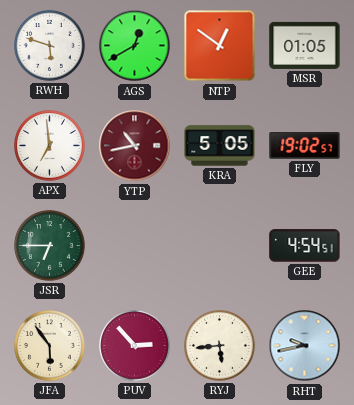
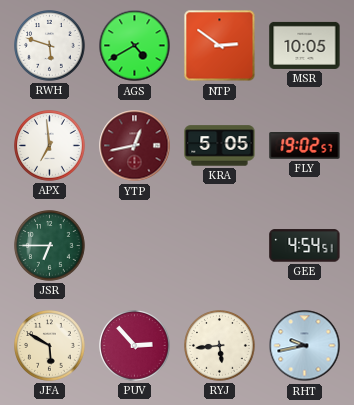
AGS: 12:40 -> 4:40 (135, 46)
NTP: 12:51 -> 2:51 (220, 46)
MSR: 01:05 -> 10:05 (305, 45)
YTP: 10:43 -> 12:43 (135, 146)
JFA: 5:54 -> 5:50 (50, 346)
